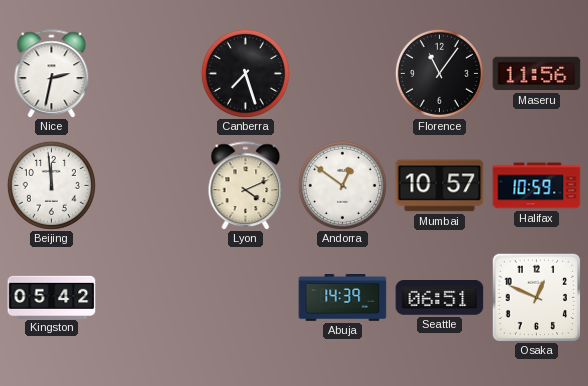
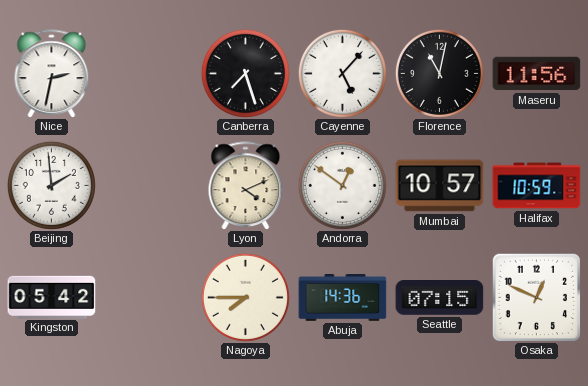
Cayenne: none -> 5:07 (342, 73)
Florence: 11:06 -> 11:02 (439, 73)
Beijing: 11:59 -> 1:59 (51, 185)
Nagoya: none -> 7:45 (245, 297)
Abuja: 14:39 -> 14:36 (343, 298)
Seattle: 06:51 -> 07:15 (440, 298)
